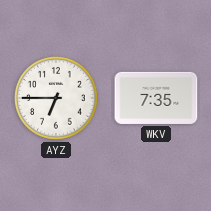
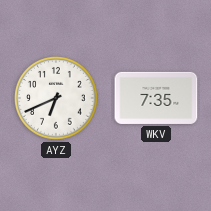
AYZ: 6:45 -> 6:41 (57, 99)
